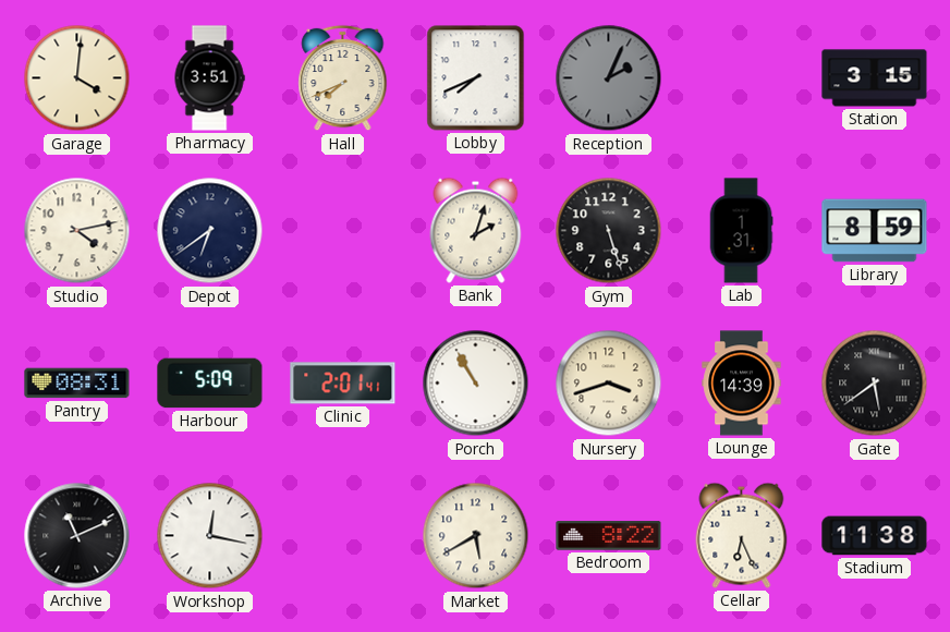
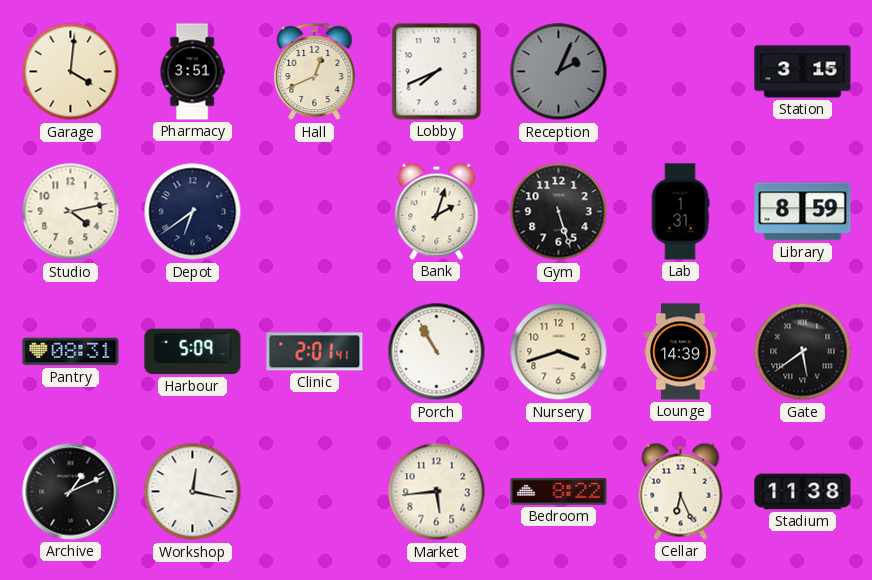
Hall: 7:41 -> 12:41 (315, 72)
Archive: 11:11 -> 1:11 (71, 492)
Market: 5:40 -> 5:44 (437, 492)
